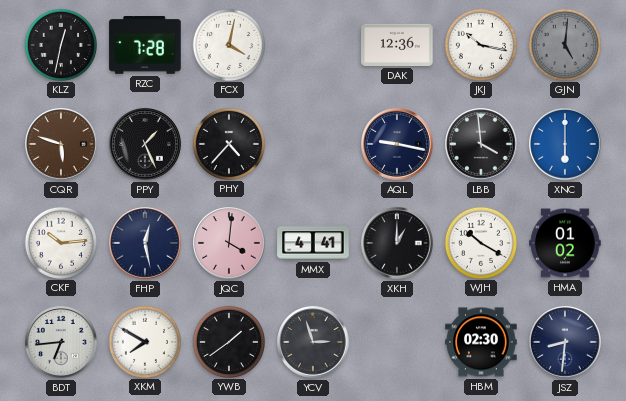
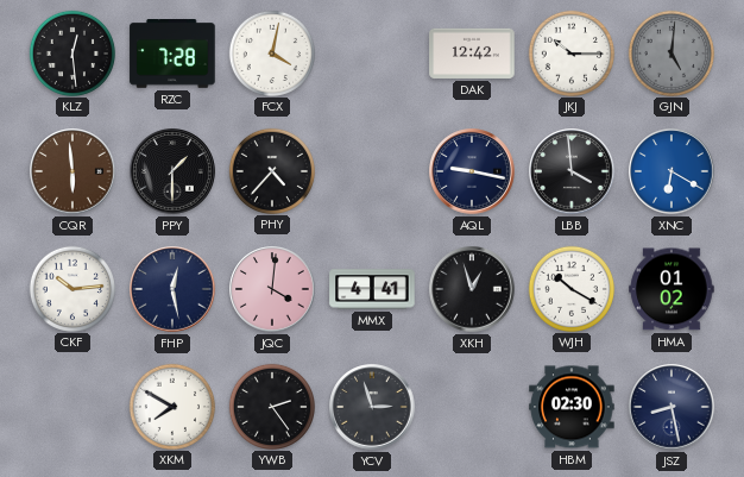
KLZ: 12:32 -> 12:29 (71, 52)
DAK: 12:36 -> 12:42 (472, 54)
JKJ: 10:17 -> 10:15 (570, 52)
CQR: 5:48 -> 5:59 (72, 171)
PPY: 1:26 -> 1:30 (172, 171)
XNC: 6:00 -> 6:20 (672, 171)
XKH: 1:00 -> 12:57 (472, 289)
BDT: 6:44 -> none (61, 342)
YWB: 1:39 -> 2:24 (271, 406)
JSZ: 8:31 -> 8:28 (672, 407)
